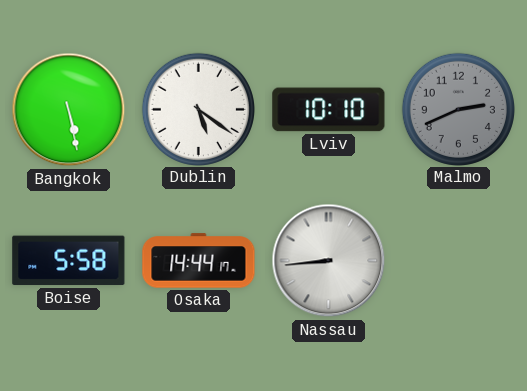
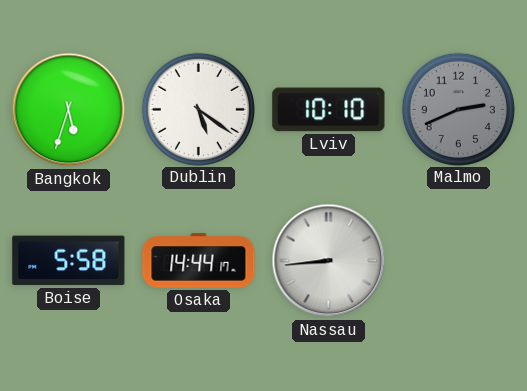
Bangkok: 5:28 -> 5:33 (69, 110)
